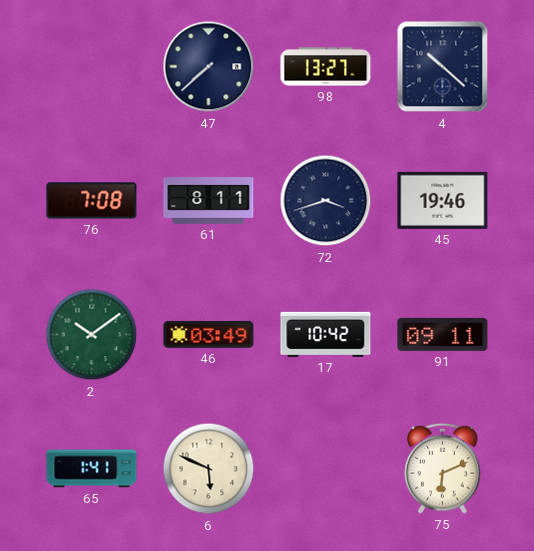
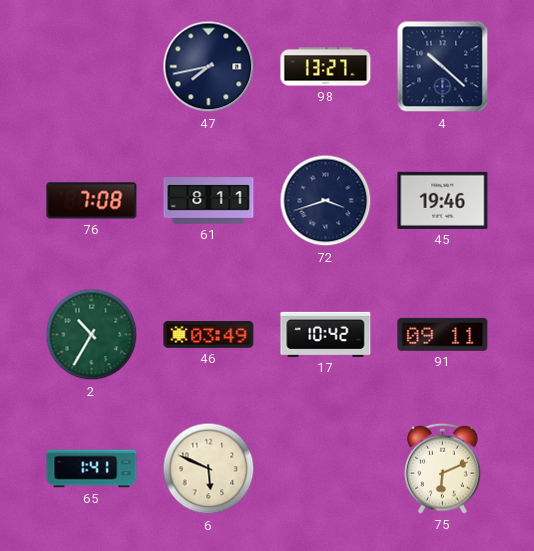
47: 7:38 -> 7:43 (209, 67)
2: 10:09 -> 10:35 (92, 335)
